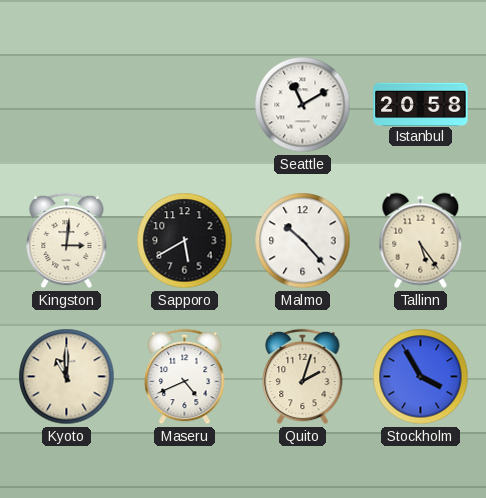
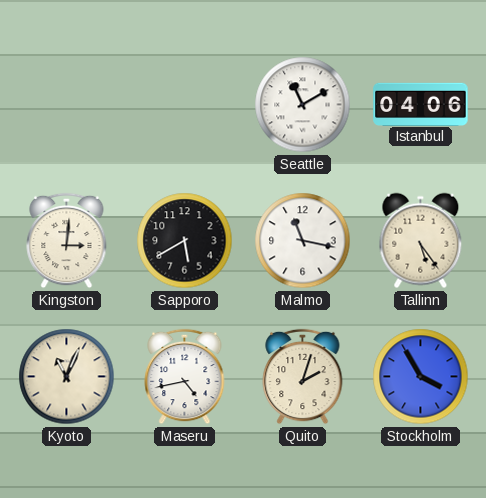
Istanbul: 20:58 -> 04:06 (421, 104)
Malmo: 10:23 -> 11:17 (303, 241)
Kyoto: 11:00 -> 11:04 (67, 377)
Maseru: 4:41 -> 4:43 (185, 377)
